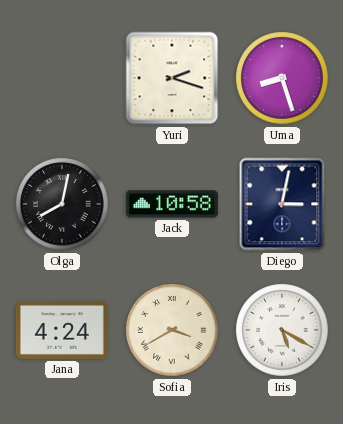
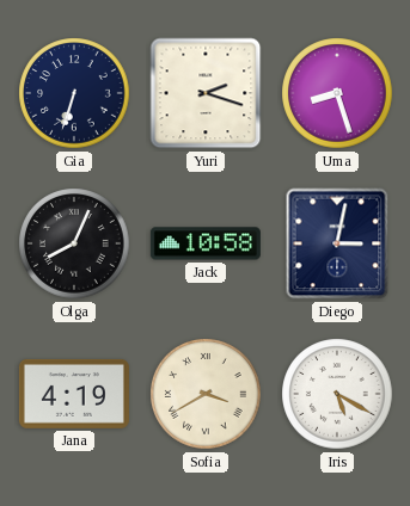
Gia: none -> 6:33 (74, 93)
Olga: 8:02 -> 8:04 (74, 243)
Jana: 4:24 -> 4:19 (74, 394)
